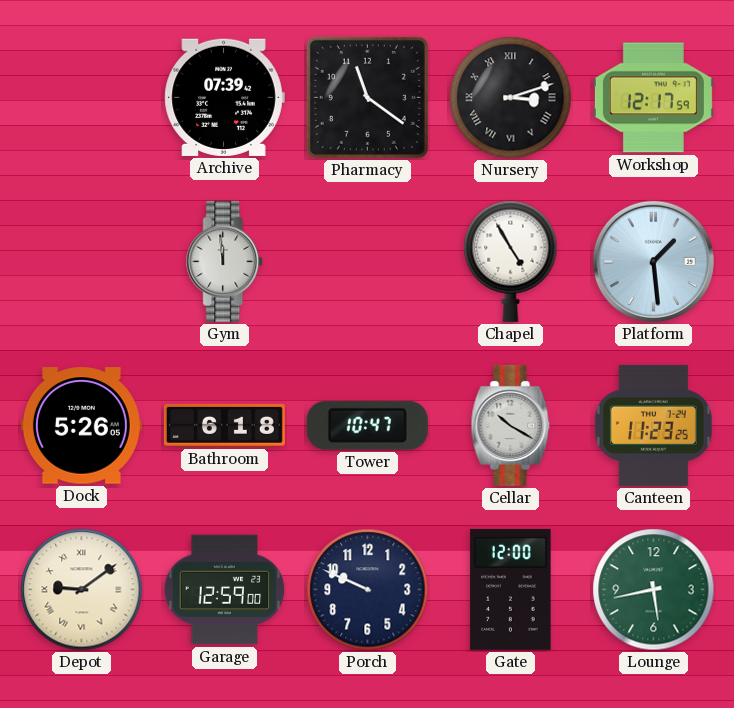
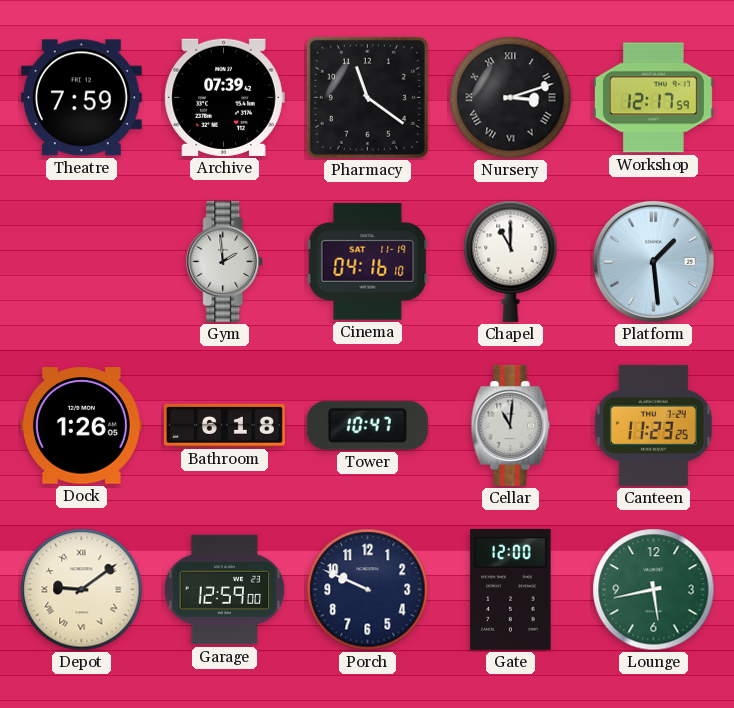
Theatre: none -> 7:59 (81, 98)
Gym: 11:59 -> 1:59 (225, 261)
Cinema: none -> 04:16 (368, 262)
Chapel: 4:55 -> 11:00 (511, 261)
Dock: 5:26 -> 1:26 (81, 426)
Cellar: 10:20 -> 11:01 (511, 425)
